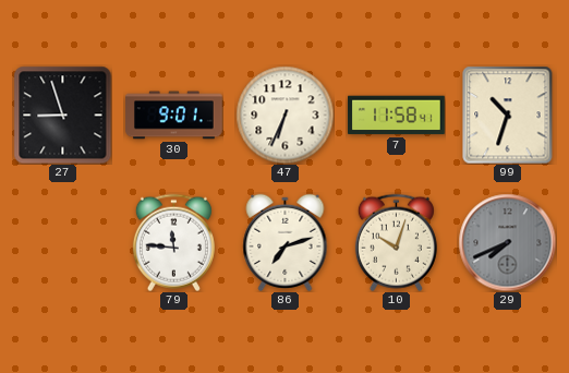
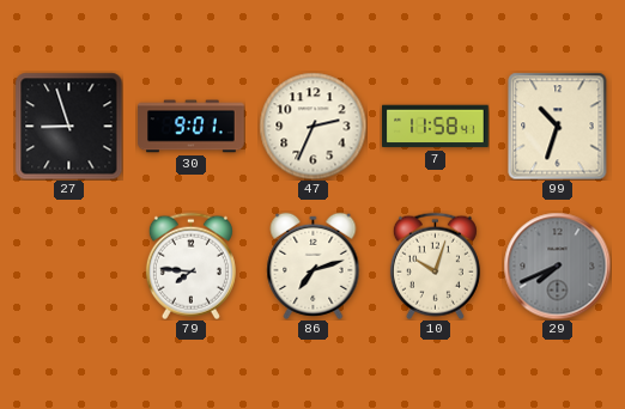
47: 6:34 -> 2:34 (313, 126)
79: 11:46 -> 7:46 (190, 265)
